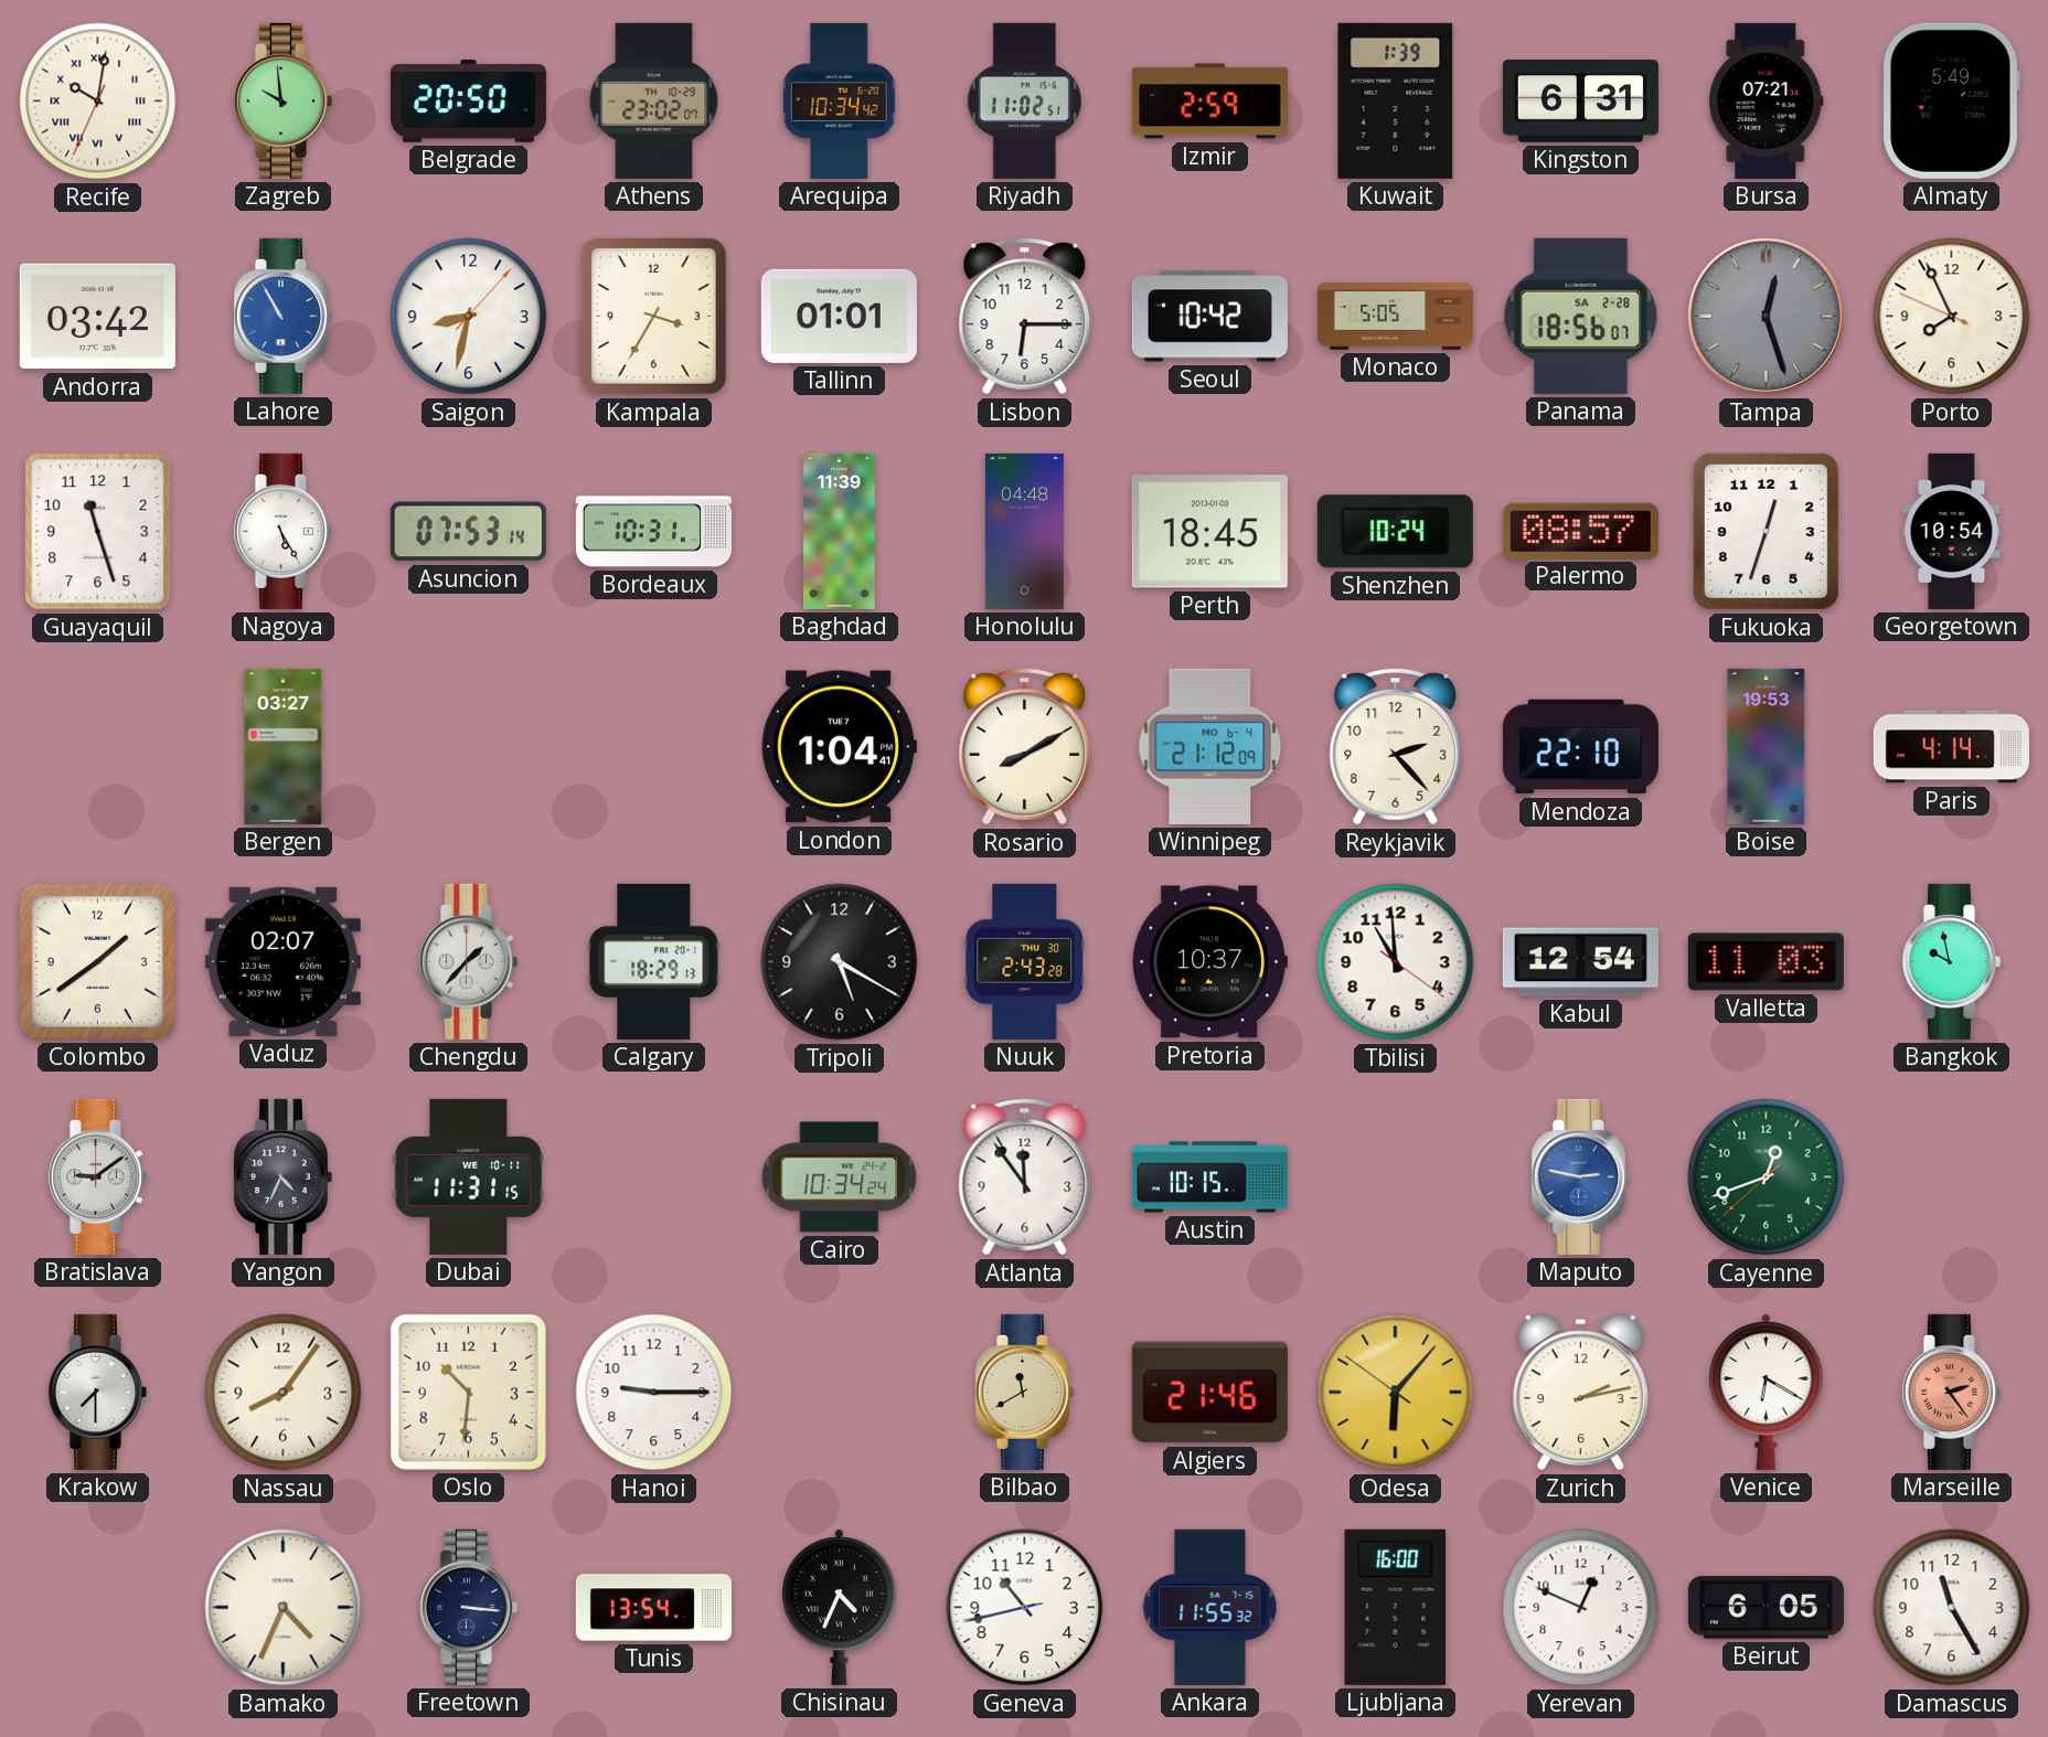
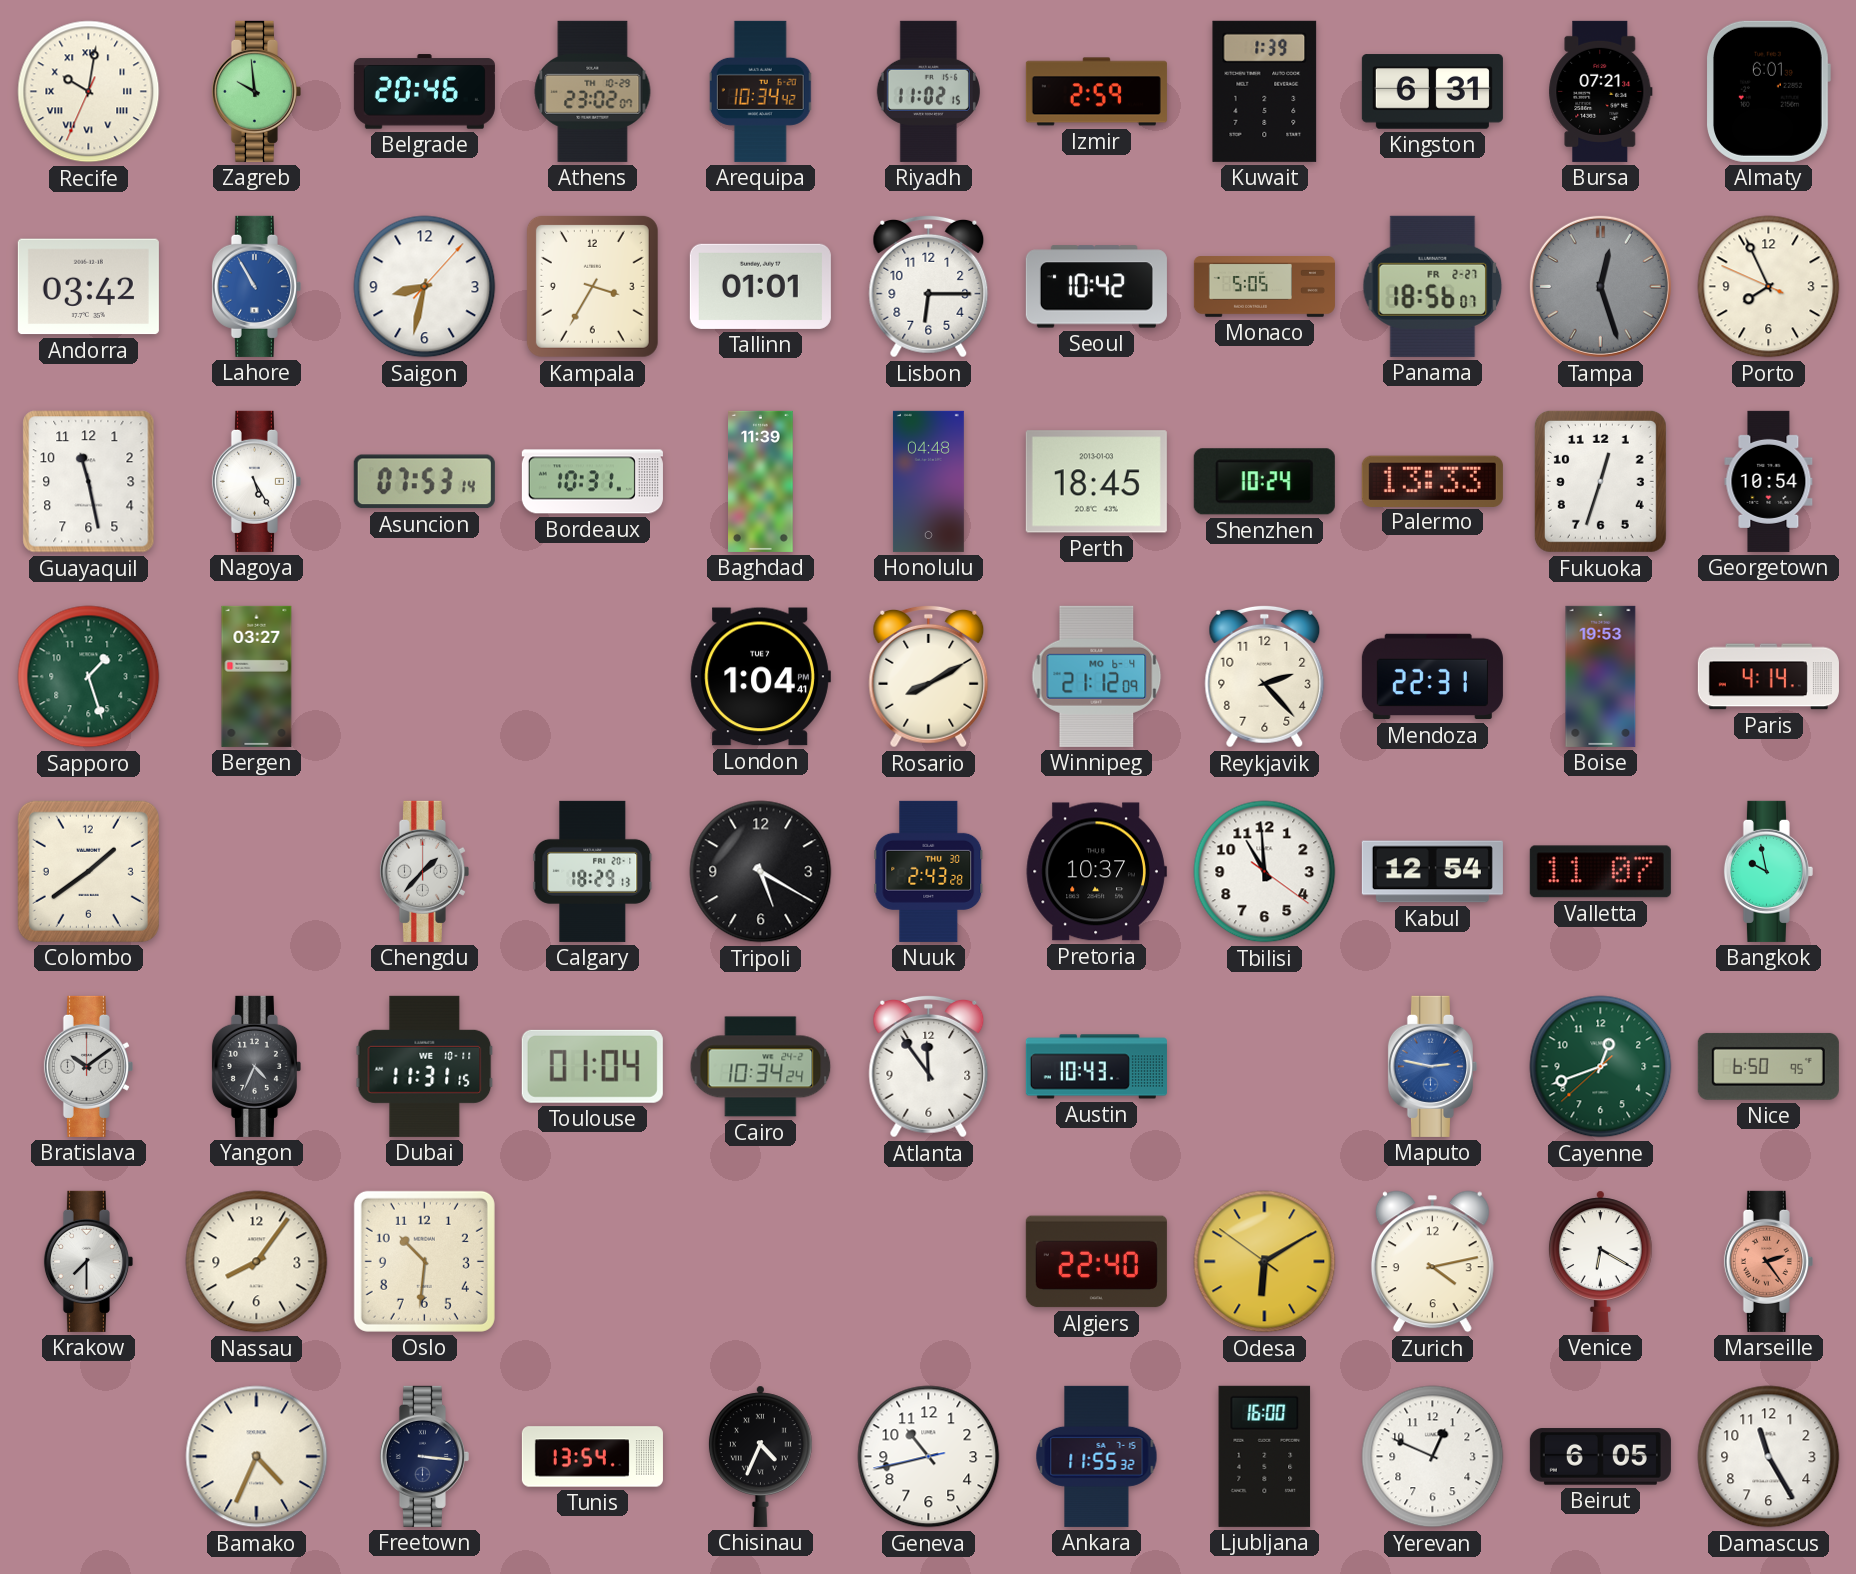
Belgrade: 20:50 -> 20:46 (424, 92)
Riyadh: 11:02:51 -> 11:02:15 (928, 91)
Almaty: 5:49 -> 6:01 (1769, 91)
Panama date: SA 2-28 -> FR 2-27 (1433, 286)
Guayaquil: 11:27 -> 11:28 (89, 482)
Palermo: 08:57 -> 13:33 (1432, 481)
Sapporo: none -> 1:27 (89, 677)
Mendoza: 22:10 -> 22:31 (1432, 677)
Vaduz: 02:07 -> none (282, 961)
Valletta: 11:03 -> 11:07 (1600, 872)
Bratislava: 9:09 -> 10:09 (88, 1066)
Toulouse: none -> 01:04 (592, 1066)
Austin: 10:15 -> 10:43 (1096, 1067)
Nice: none -> 6:50 (1768, 1066)
Hanoi: 9:15 -> none (654, 1393)
Bilbao: 11:40 -> none (1024, 1392)
Algiers: 21:46 -> 22:40 (1096, 1262)
Odesa: 6:06 -> 6:09 (1265, 1262)
Zurich: 2:13 -> 4:13 (1432, 1262)
